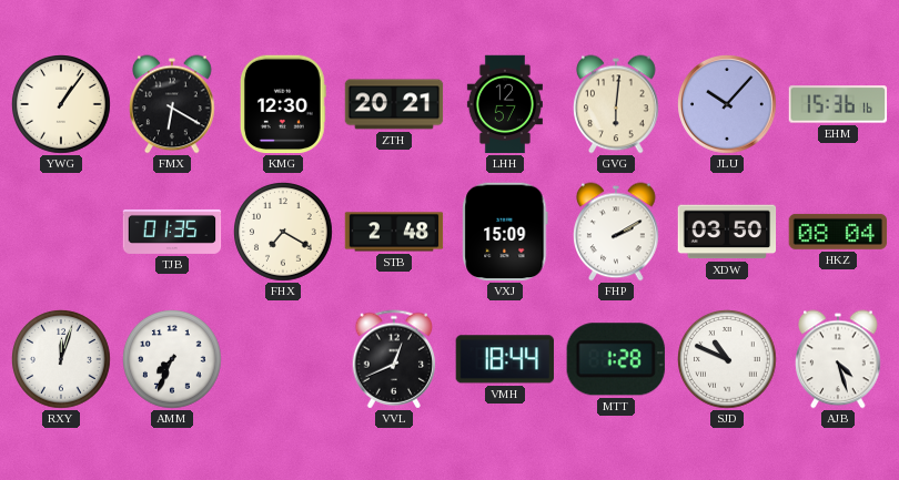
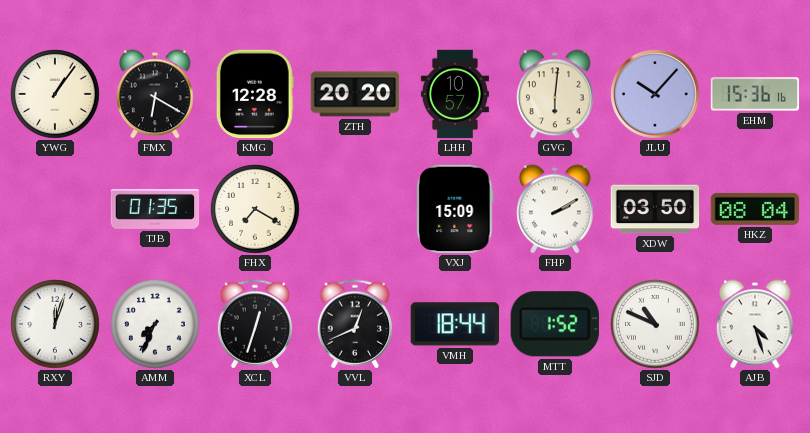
KMG: 12:30 -> 12:28 (255, 94)
ZTH: 20:21 -> 20:20 (355, 94)
LHH: 12:57 -> 10:57 (455, 94)
STB: 2:48 -> none (394, 232)
XCL: none -> 12:33 (255, 324)
MTT: 1:28 -> 1:52 (555, 324)
